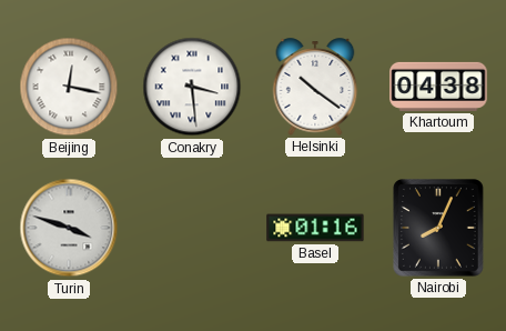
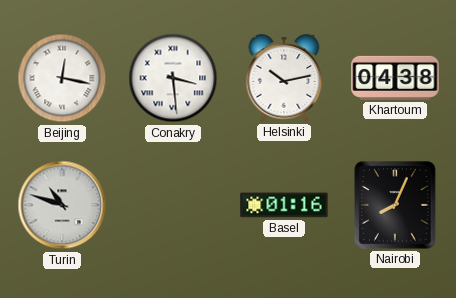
Helsinki: 10:21 -> 10:13 (284, 78)
Turin: 3:48 -> 10:48 (62, 205)
